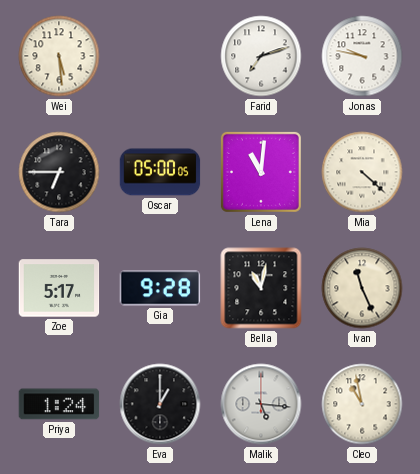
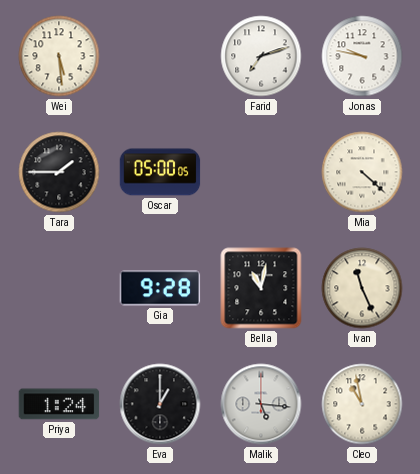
Tara: 6:45 -> 1:45 (59, 172)
Lena: 11:01 -> none (261, 172)
Zoe: 5:17 -> none (59, 288)
